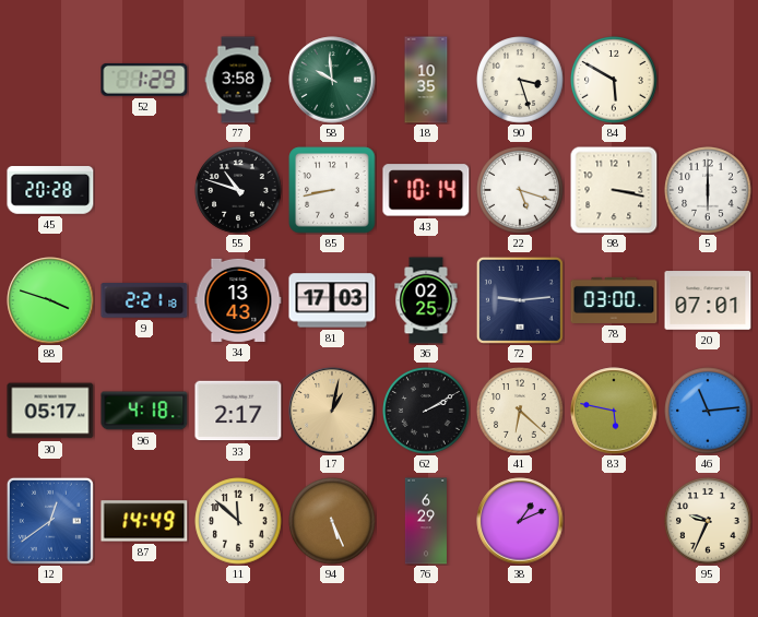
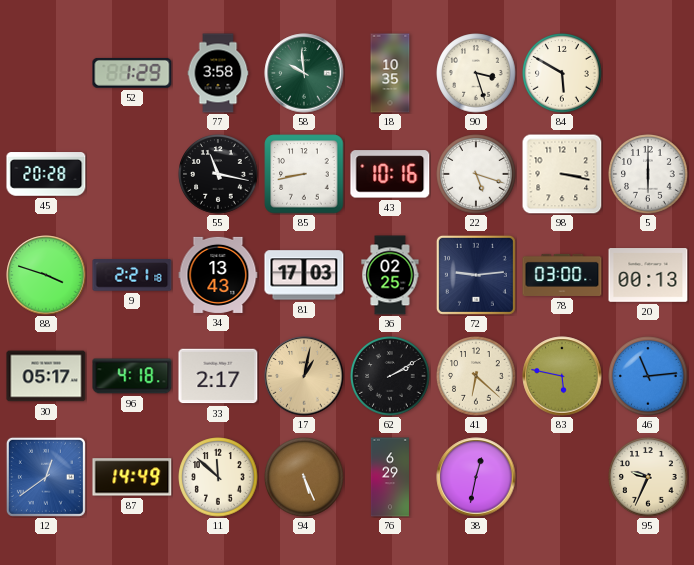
55: 10:48 -> 11:17 (218, 174)
43: 10:14 -> 10:16 (390, 174)
20: 07:01 -> 00:13 (648, 275)
38: 1:11 -> 12:32 (476, 477)
